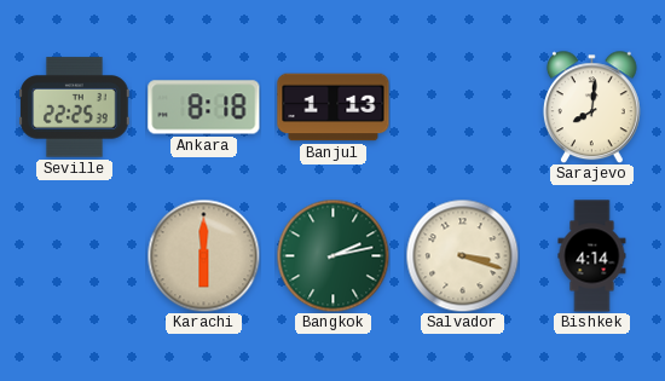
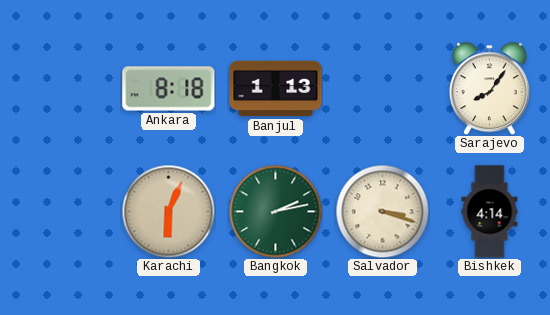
Seville: 22:25 -> none (75, 108)
Sarajevo: 8:01 -> 8:06 (489, 88)
Karachi: 6:00 -> 6:04 (168, 211)
